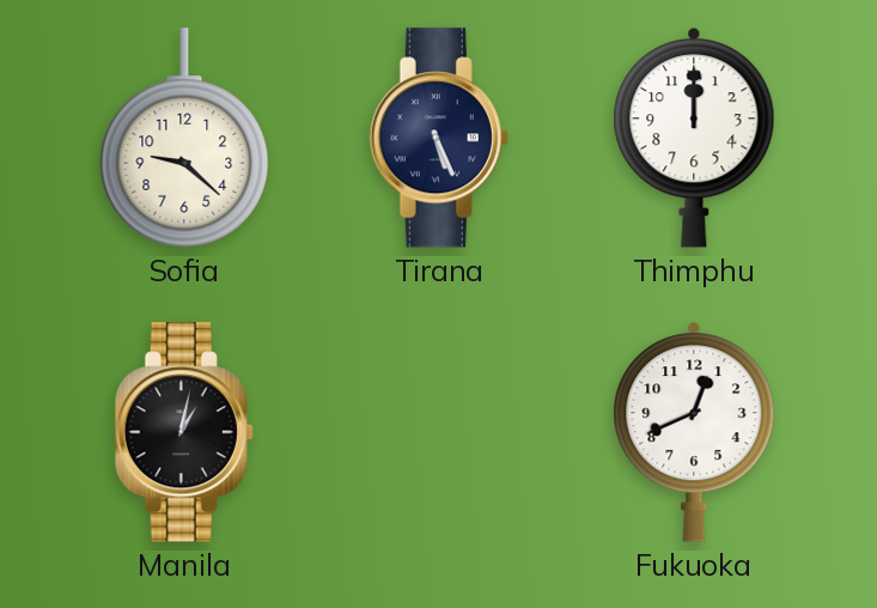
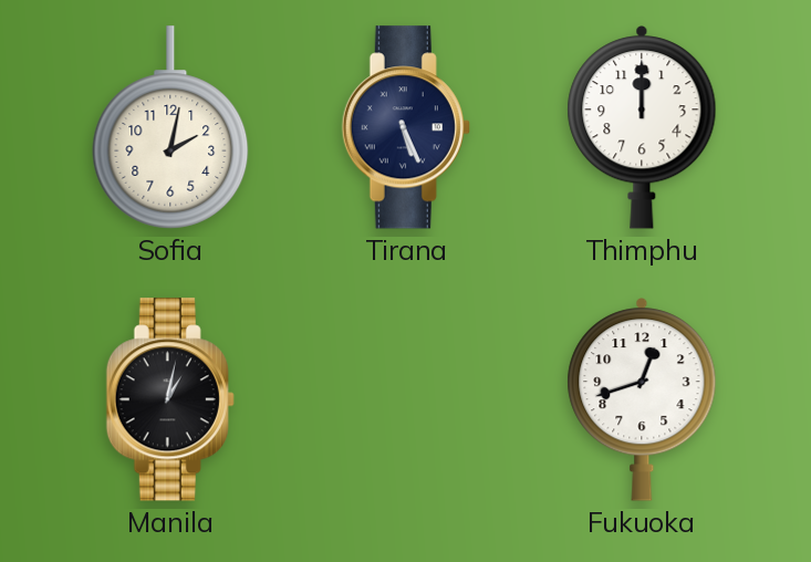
Sofia: 9:22 -> 2:02 (170, 127)
Fukuoka: 12:41 -> 12:42 (642, 399)
